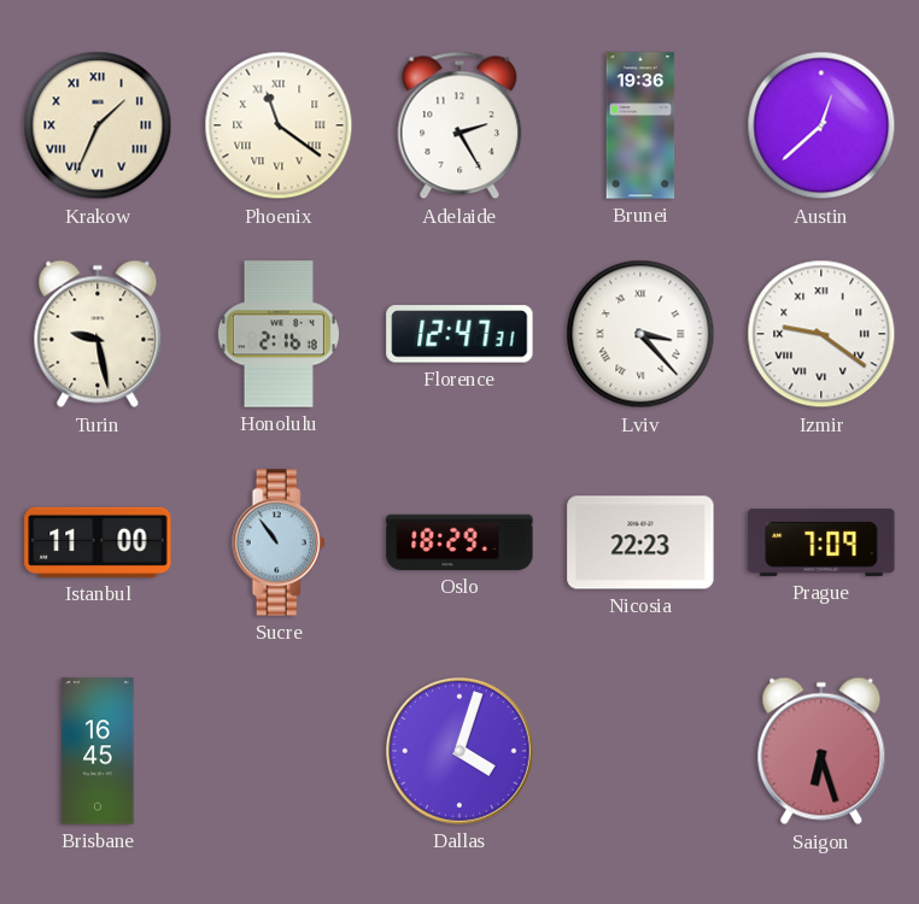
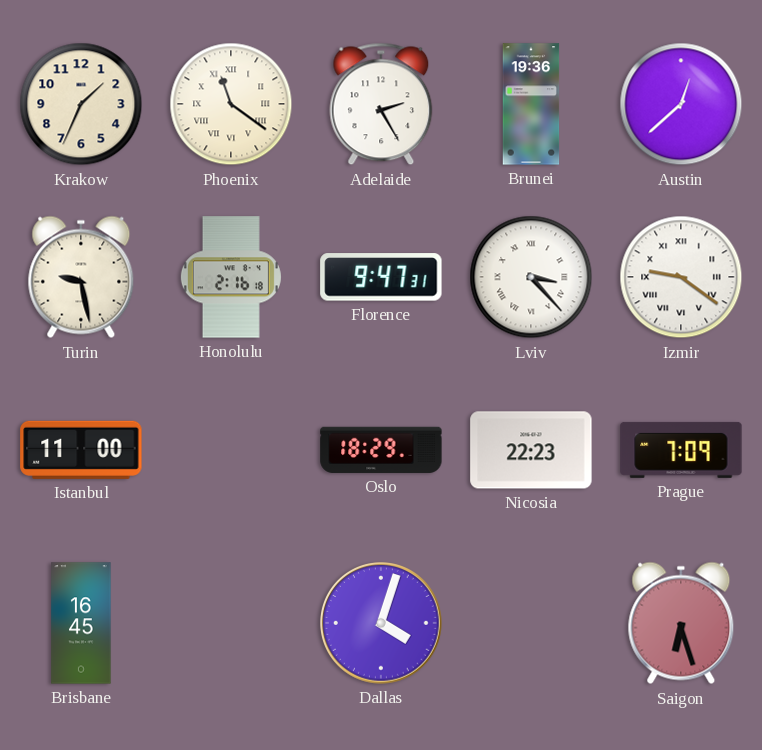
Krakow numerals: Roman -> Arabic (81, 104)
Florence: 12:47 -> 9:47 (381, 277)
Sucre: 10:54 -> none (279, 542)
